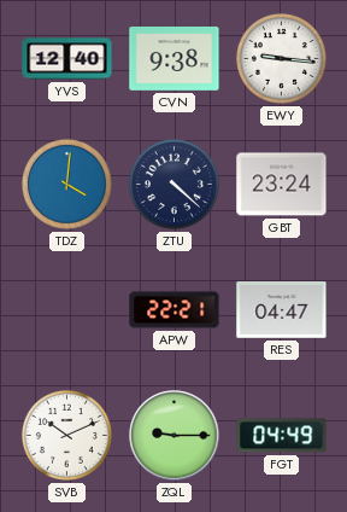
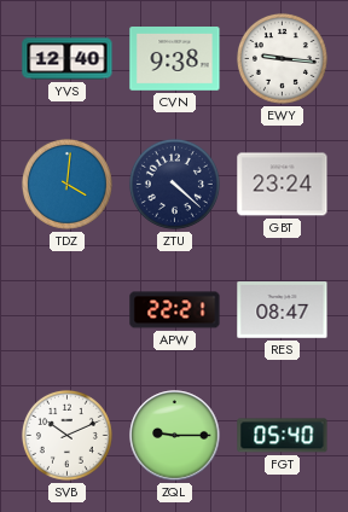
RES: 04:47 -> 08:47 (283, 310)
FGT: 04:49 -> 05:40 (283, 436)
